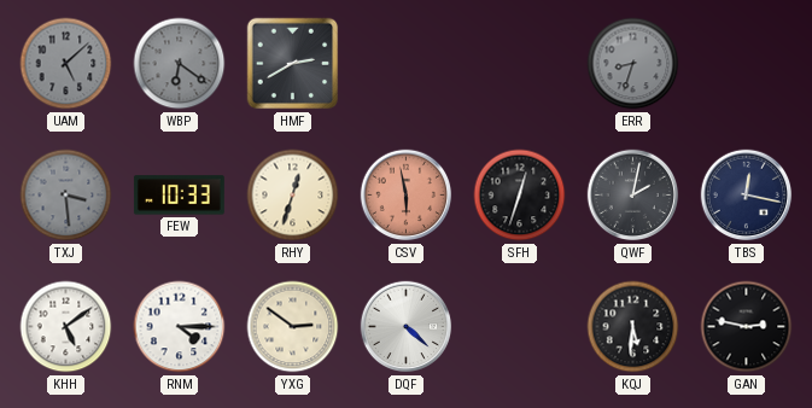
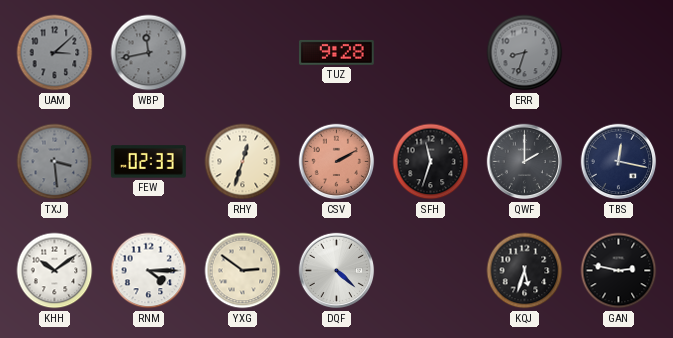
UAM: 5:08 -> 3:08 (55, 53)
WBP: 6:21 -> 11:43 (149, 53)
HMF: 2:40 -> none (293, 64)
TUZ: none -> 9:28 (336, 52)
FEW: 10:33 -> 02:33 (148, 162)
CSV: 5:58 -> 2:10 (337, 162)
SFH: 12:33 -> 11:33 (431, 162)
QWF: 2:02 -> 2:00 (525, 162)
KHH: 5:09 -> 10:09 (55, 271)
KQJ: 5:31 -> 5:33 (525, 271)
